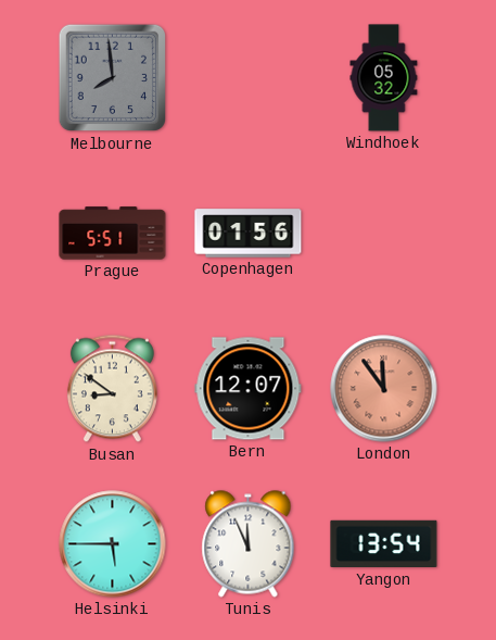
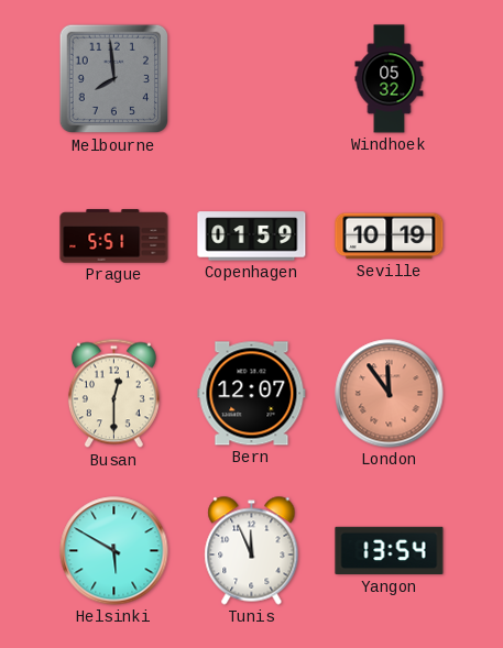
Copenhagen: 01:56 -> 01:59 (252, 237)
Seville: none -> 10:19 (390, 237)
Busan: 8:51 -> 12:30 (113, 394)
Helsinki: 5:45 -> 5:50 (114, 551)
